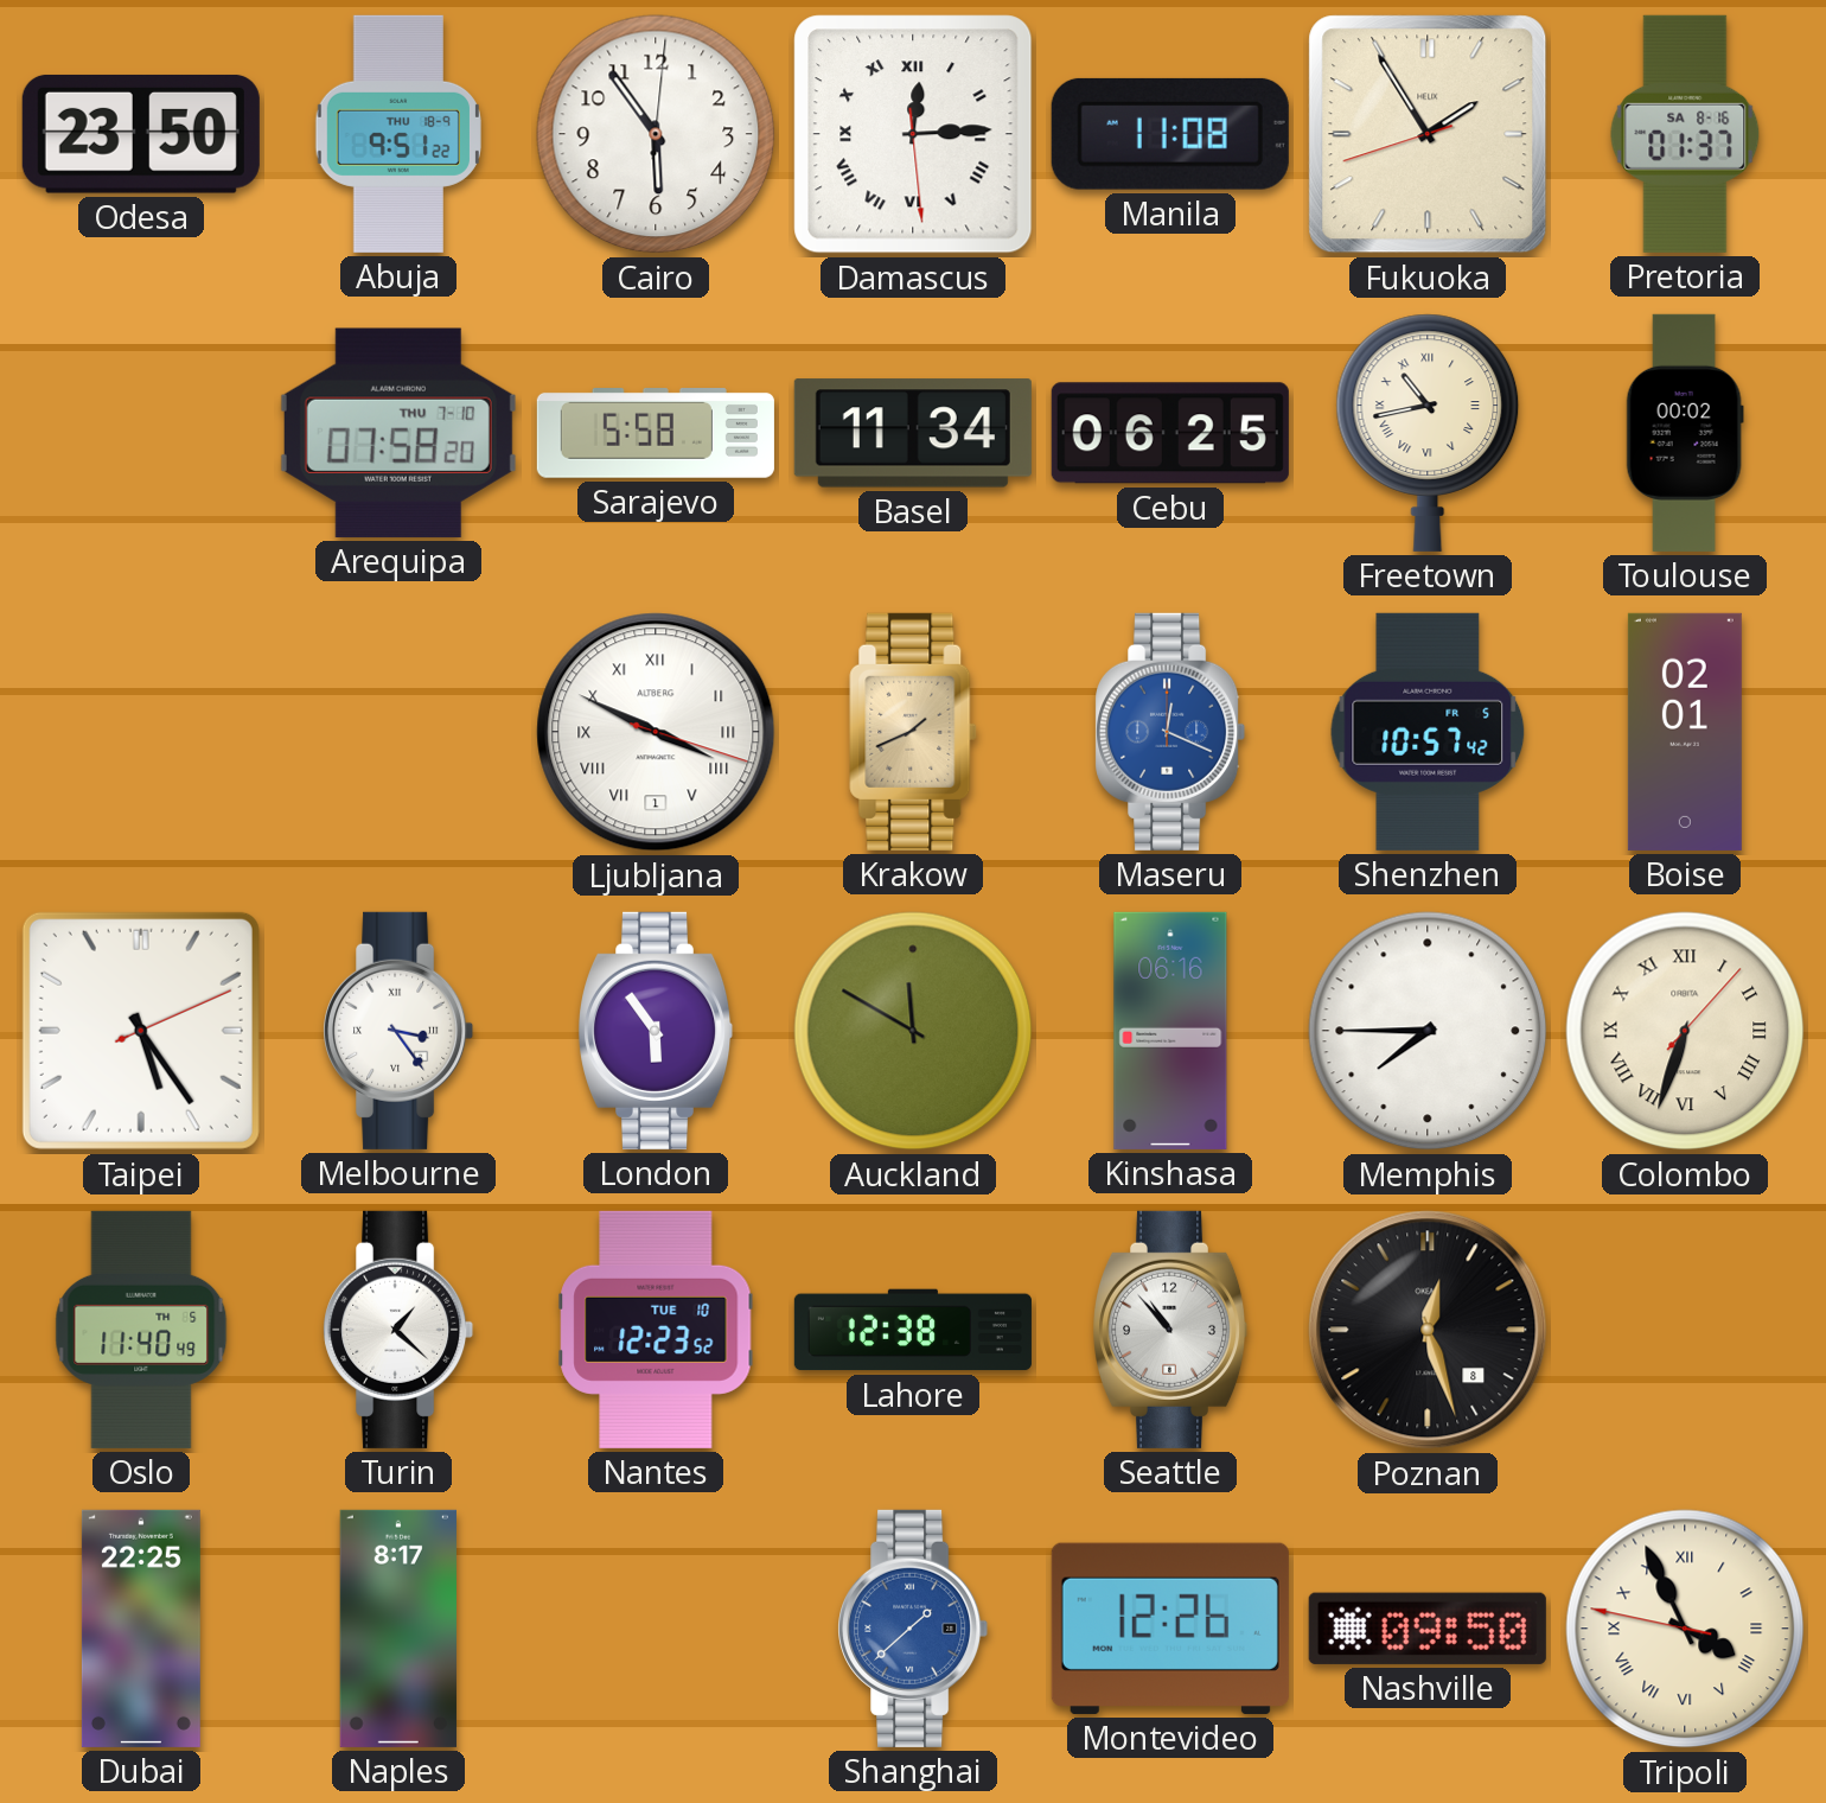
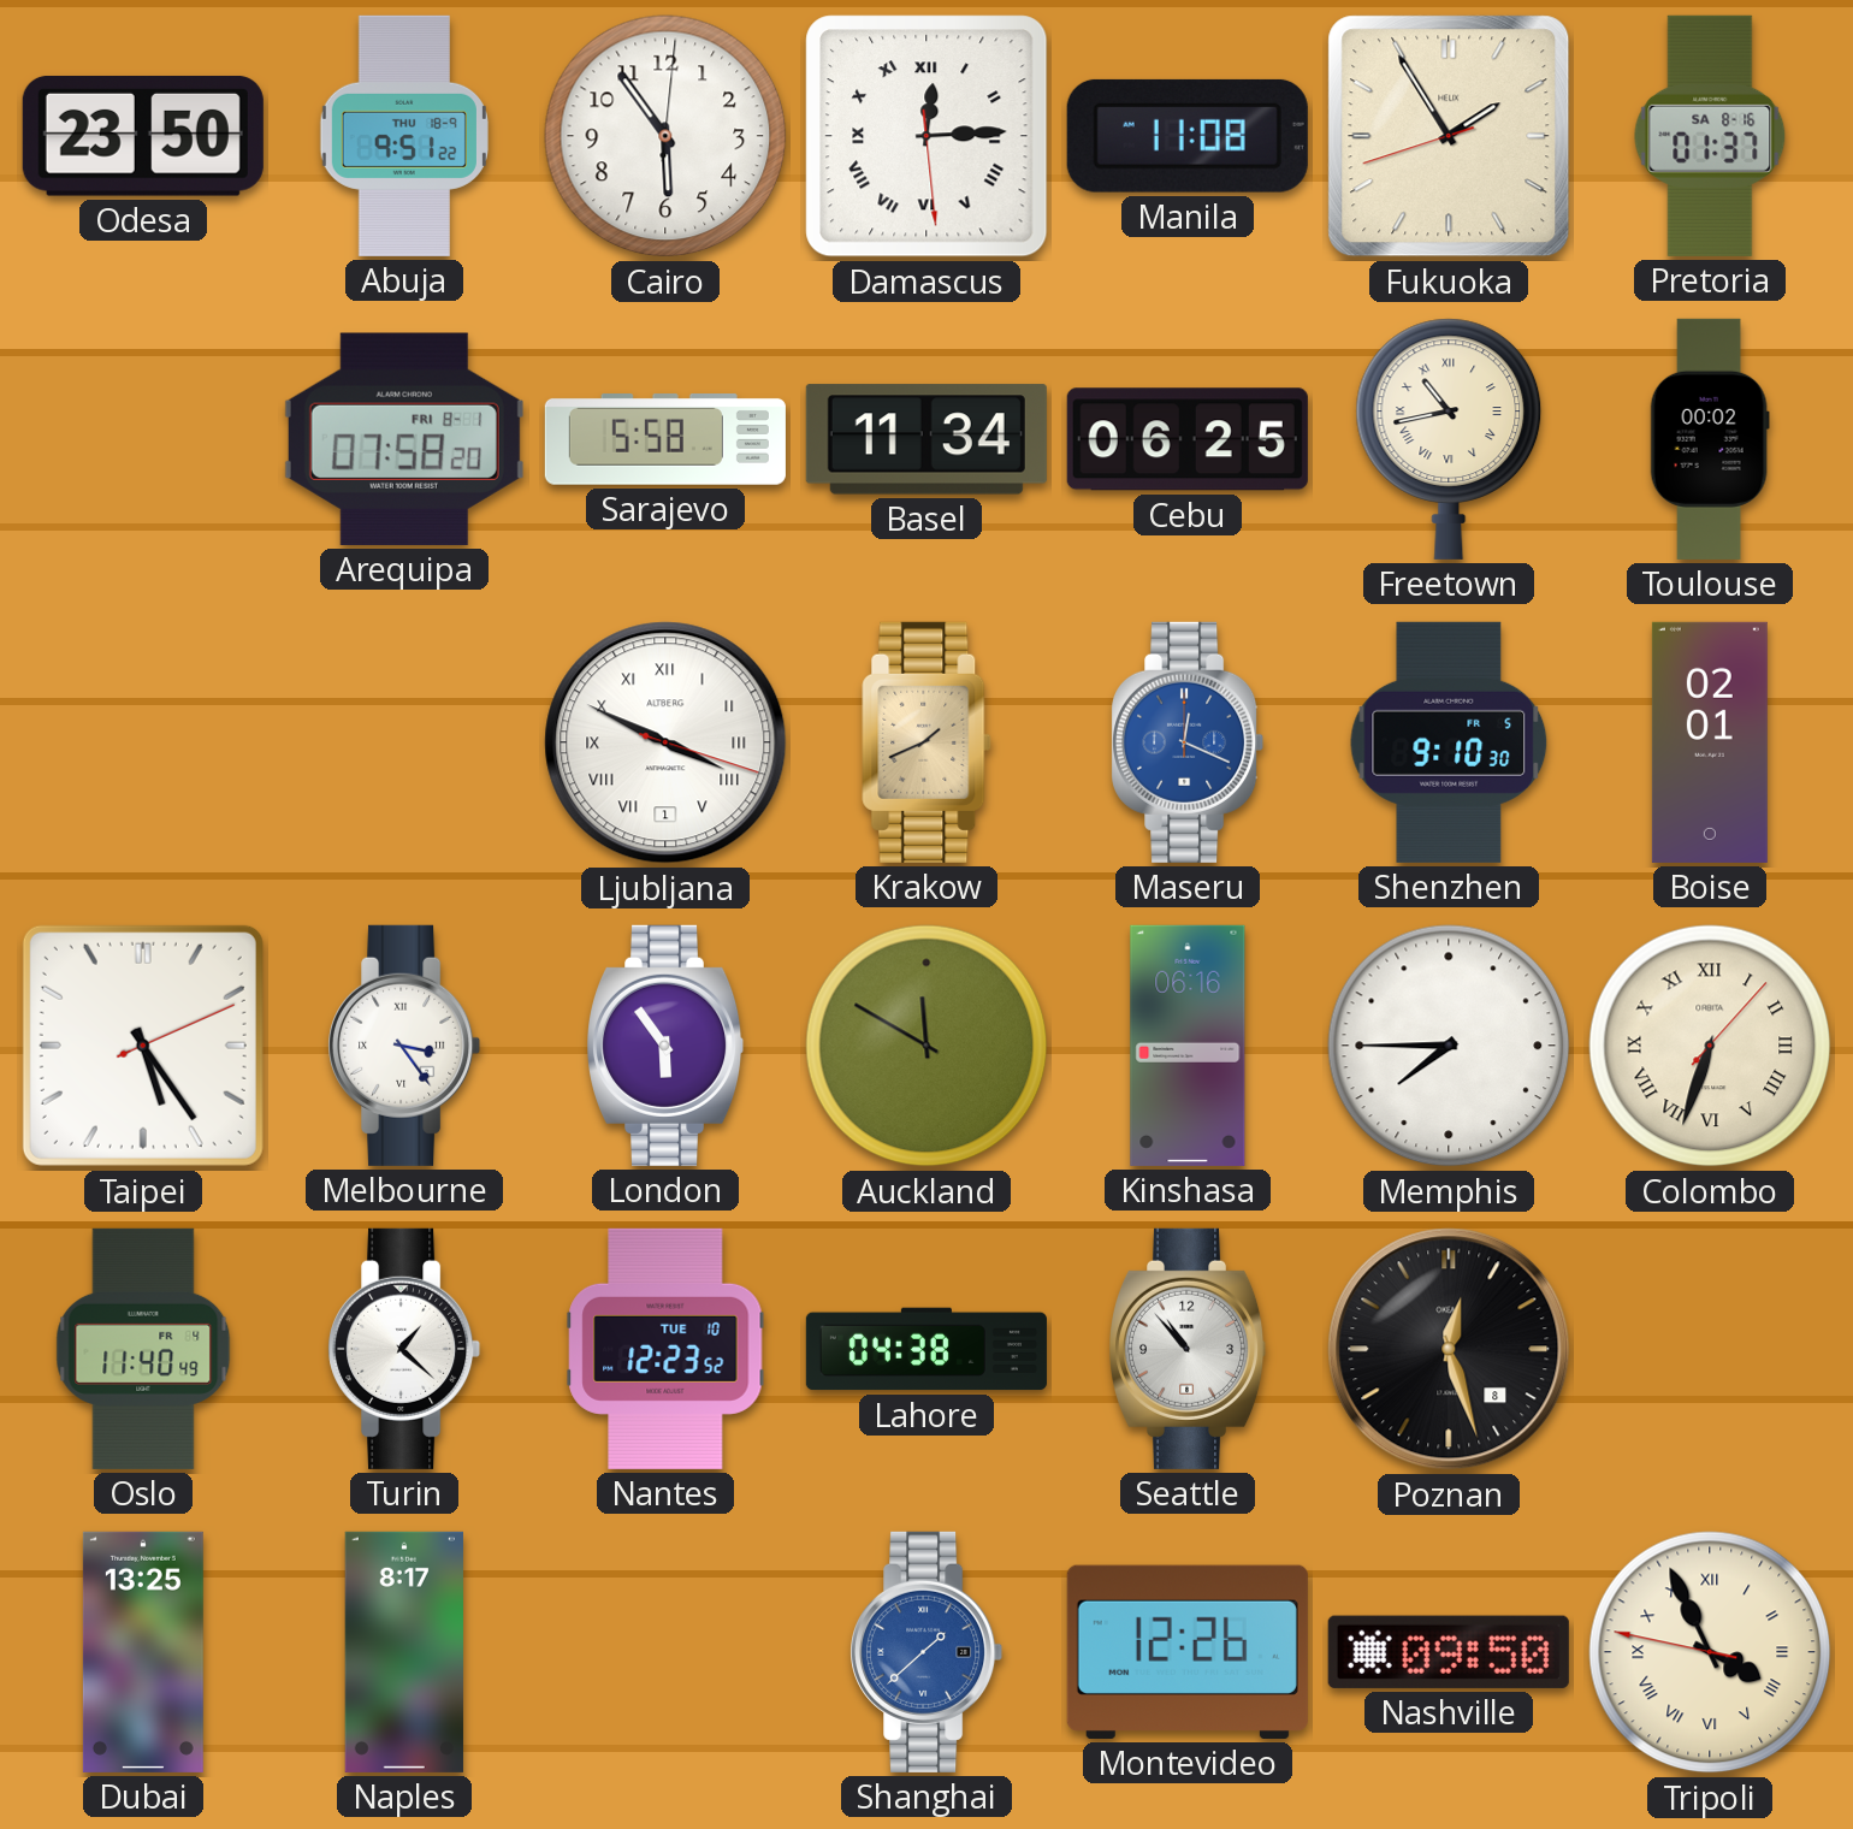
Arequipa date: THU 7-10 -> FRI 8-1 (404, 439)
Shenzhen: 10:57 -> 9:10 (1449, 742)
Oslo date: TH 5 -> FR 4 (143, 1349)
Lahore: 12:38 -> 04:38 (926, 1349)
Dubai: 22:25 -> 13:25 (143, 1652)
